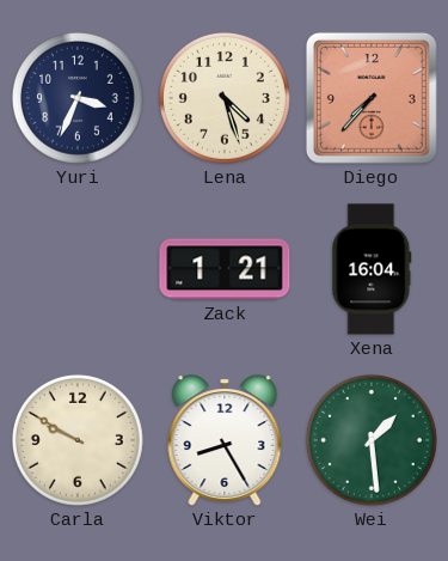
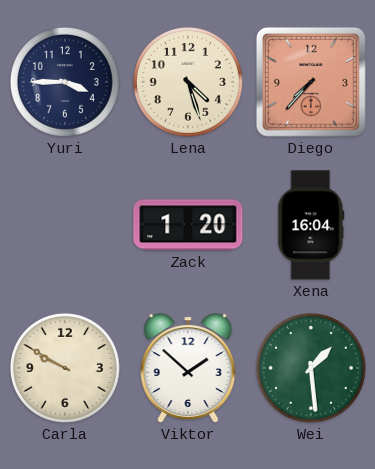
Yuri: 3:34 -> 3:45 (65, 82)
Zack: 1:21 -> 1:20 (188, 225)
Viktor: 8:25 -> 1:52 (188, 368)
